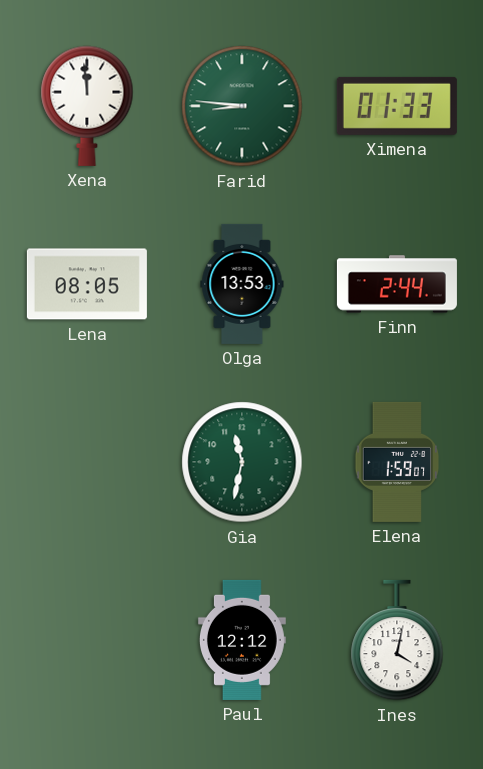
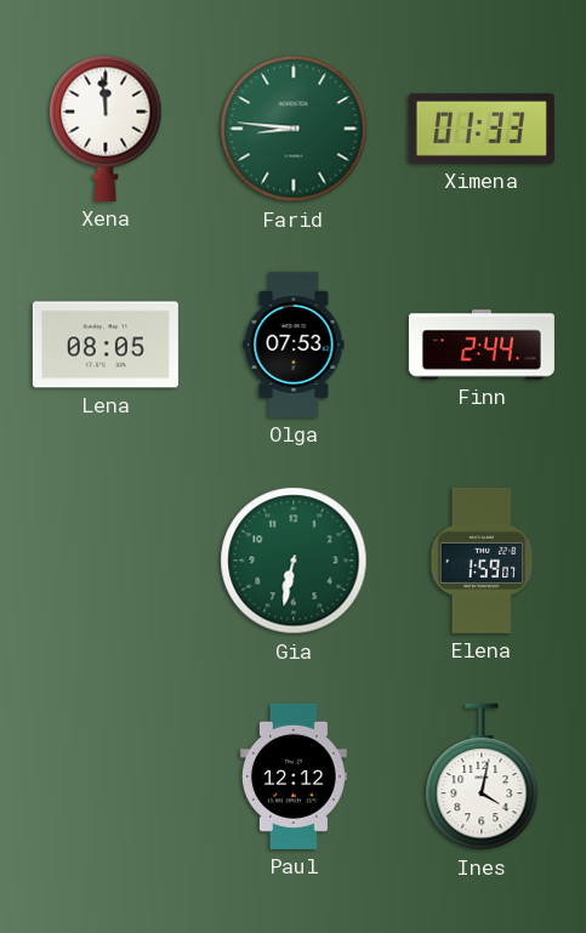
Olga: 13:53 -> 07:53 (294, 345)
Gia: 11:32 -> 6:32 (294, 561)
